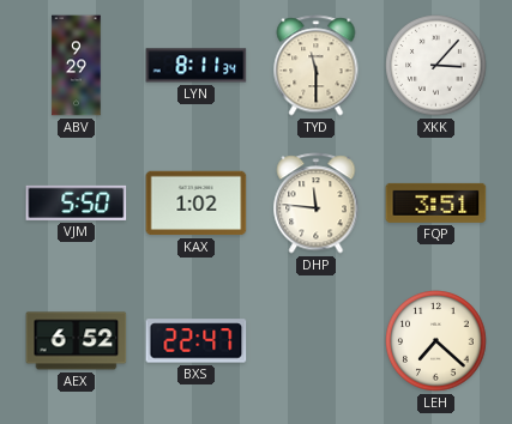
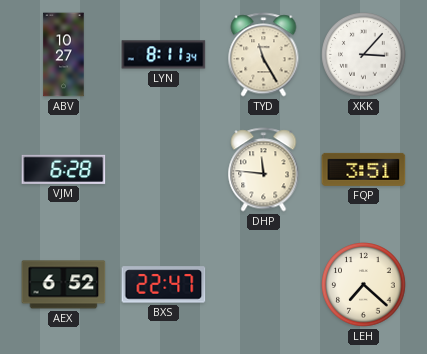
ABV: 9:29 -> 10:27 (64, 55)
TYD: 11:30 -> 11:25 (264, 55)
VJM: 5:50 -> 6:28 (64, 169)
KAX: 1:02 -> none (197, 204)
